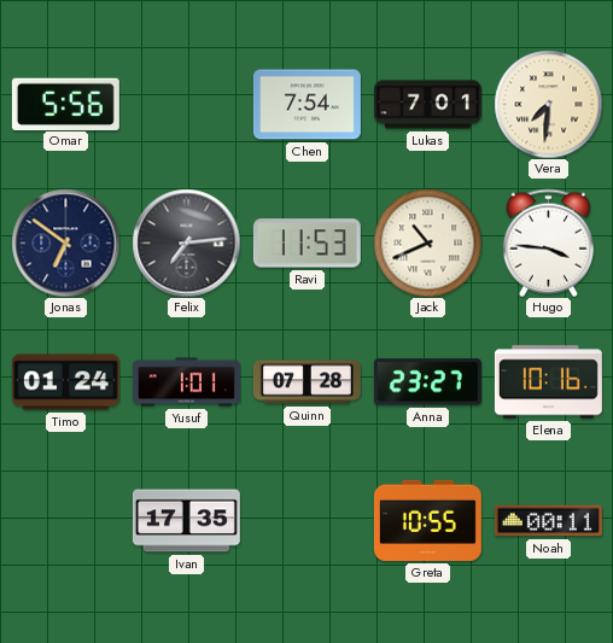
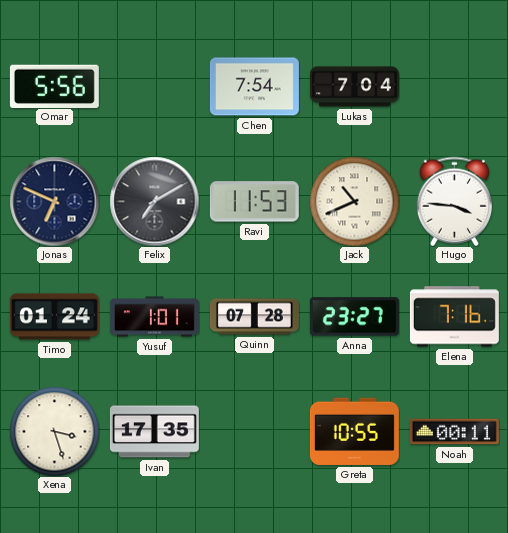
Lukas: 7:01 -> 7:04 (354, 87)
Vera: 7:31 -> none (548, 104)
Jonas: 6:51 -> 6:49 (54, 201)
Felix: 7:14 -> 7:10 (154, 201)
Elena: 10:16 -> 7:16 (454, 317)
Xena: none -> 3:27 (54, 431)
